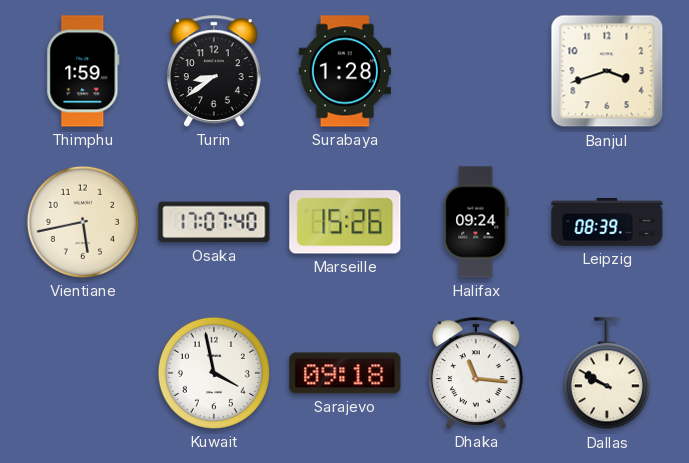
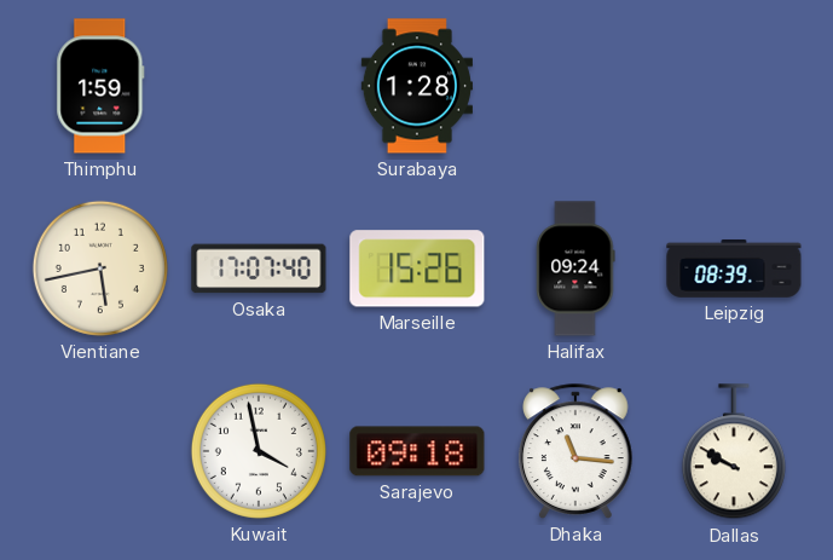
Turin: 8:39 -> none (215, 71)
Banjul: 3:42 -> none (607, 71)
